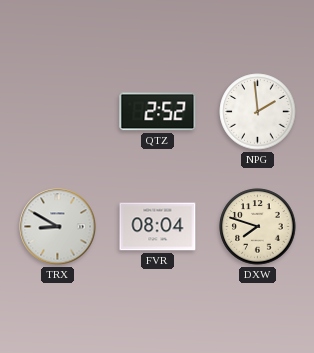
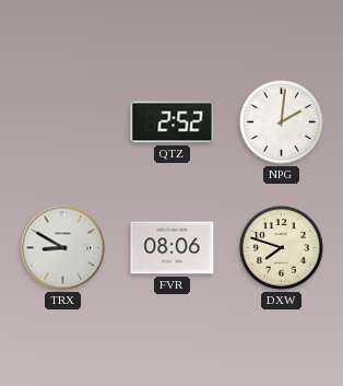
NPG: 1:59 -> 2:01 (282, 122)
FVR: 08:04 -> 08:06 (173, 248)
